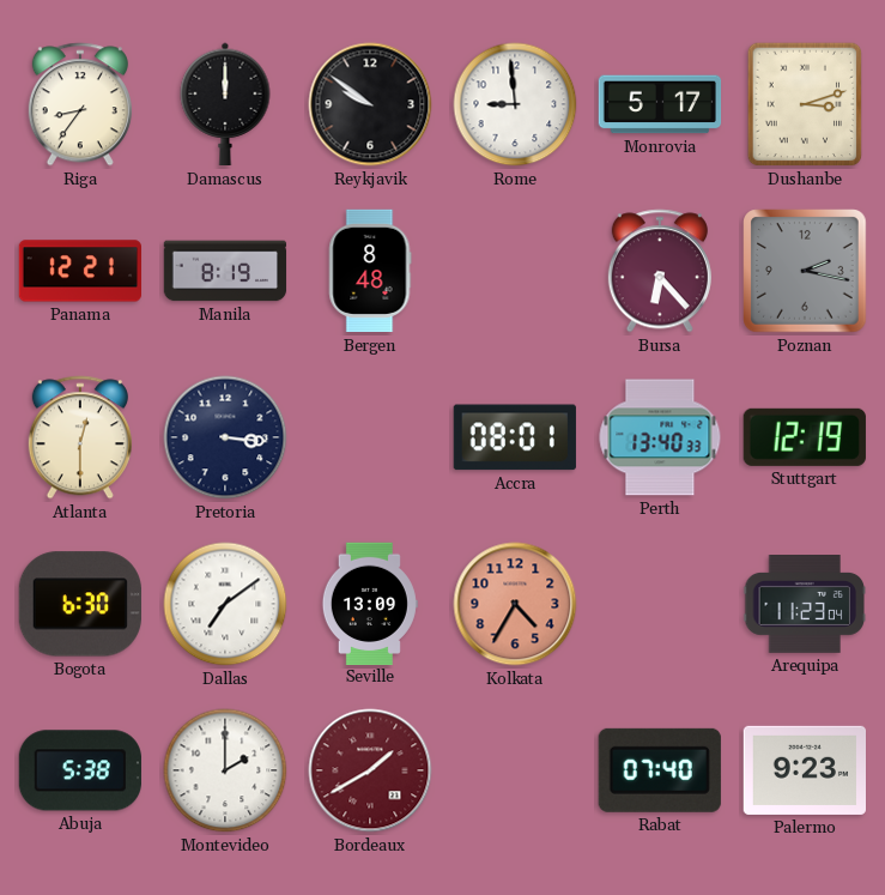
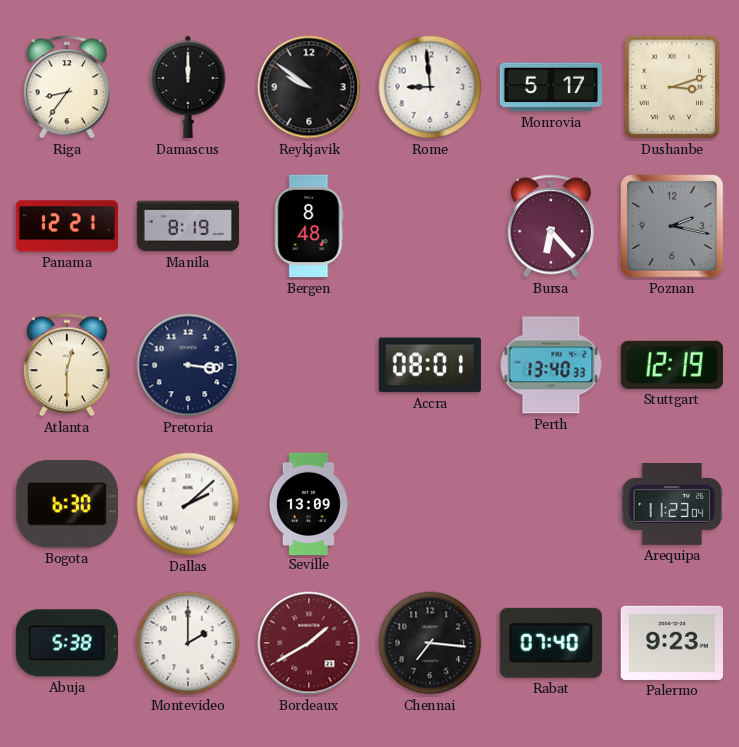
Dallas: 7:09 -> 2:08 (188, 504)
Kolkata: 4:35 -> none (515, 604)
Chennai: none -> 7:16 (430, 643)
